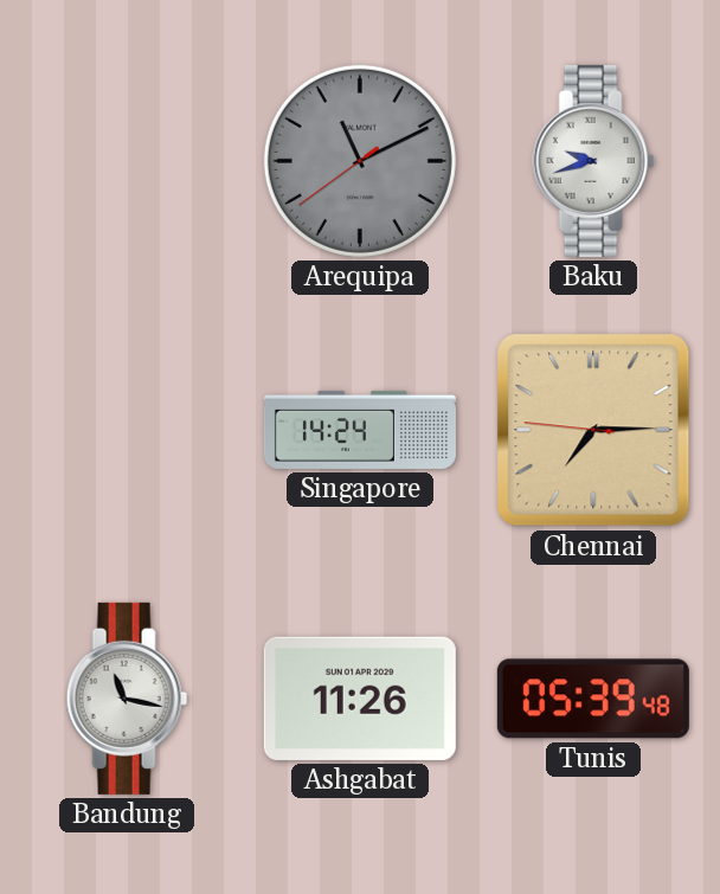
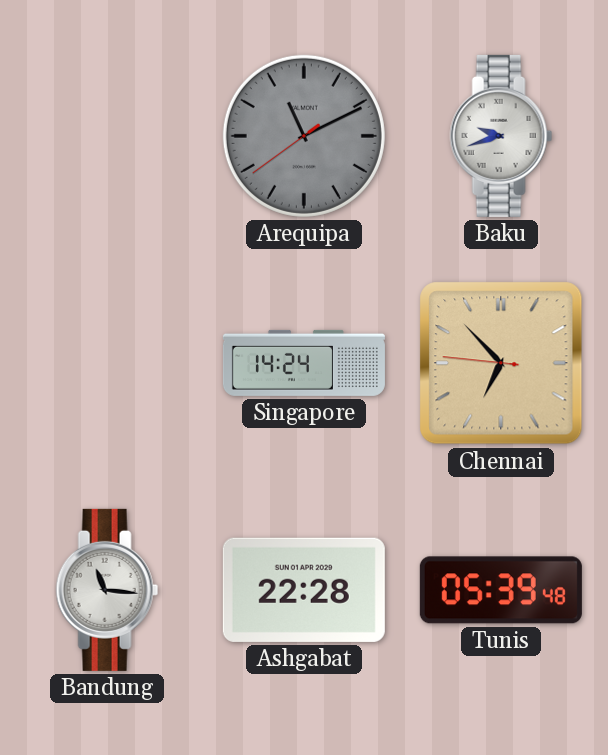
Chennai: 7:14 -> 6:52 (501, 363)
Bandung: 11:17 -> 11:16 (107, 590)
Ashgabat: 11:26 -> 22:28 (304, 590)
